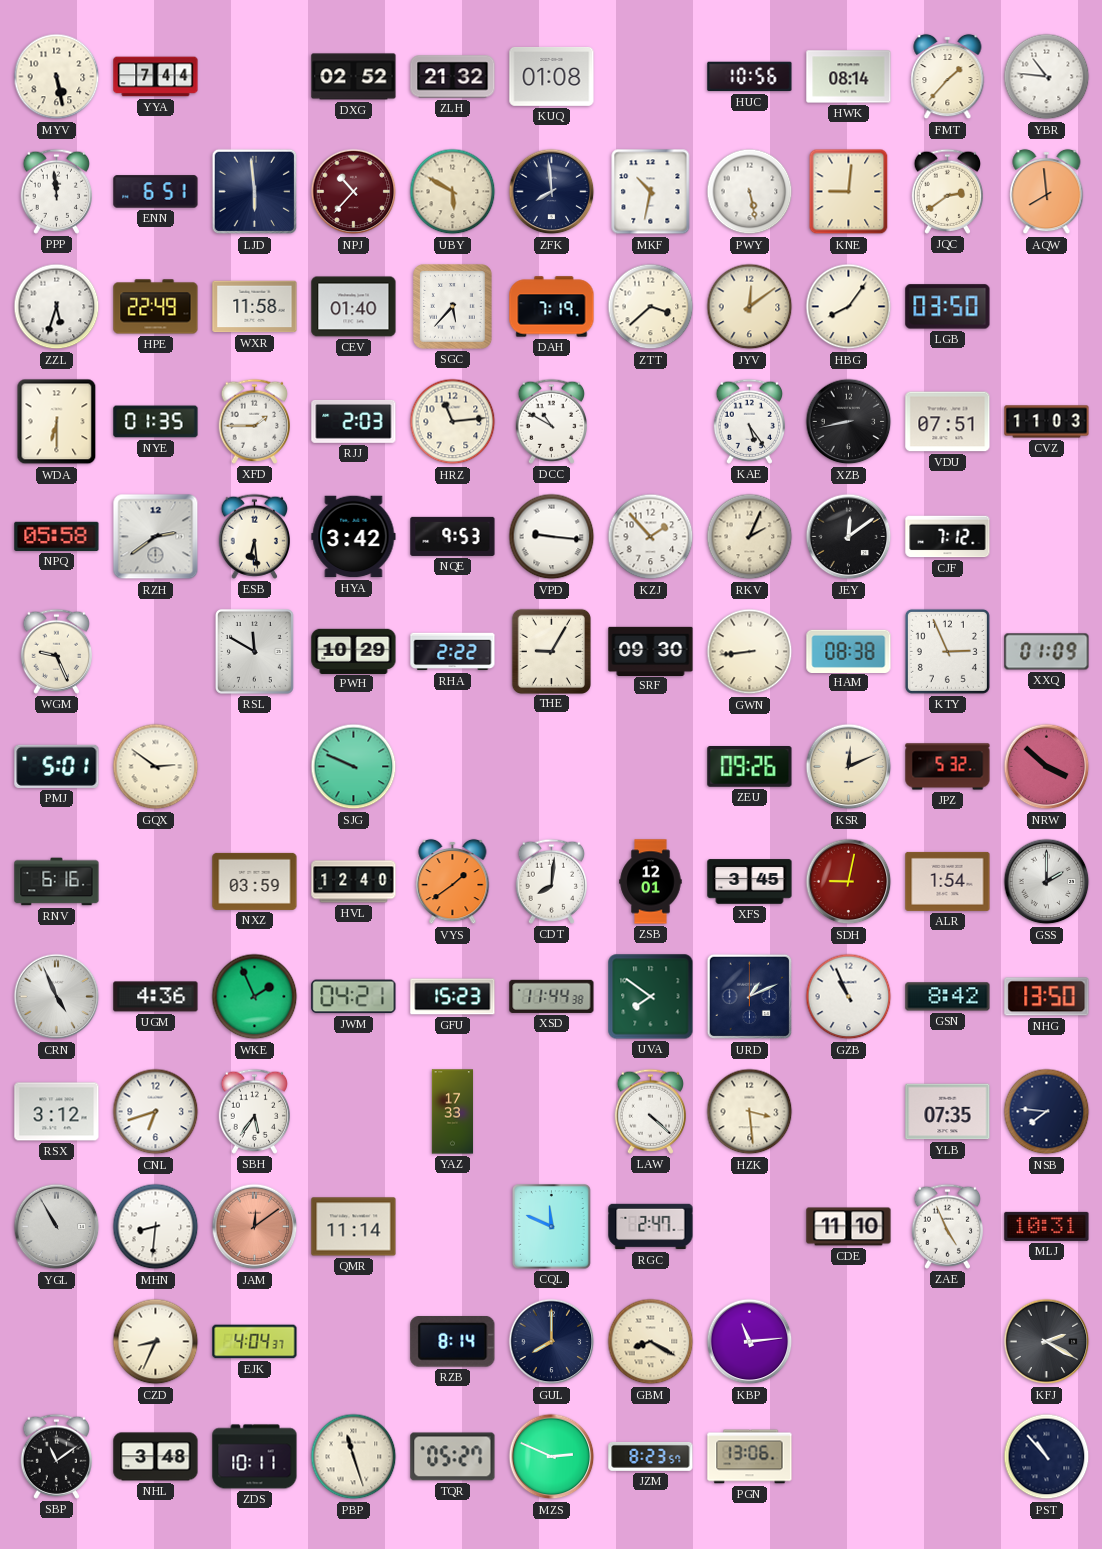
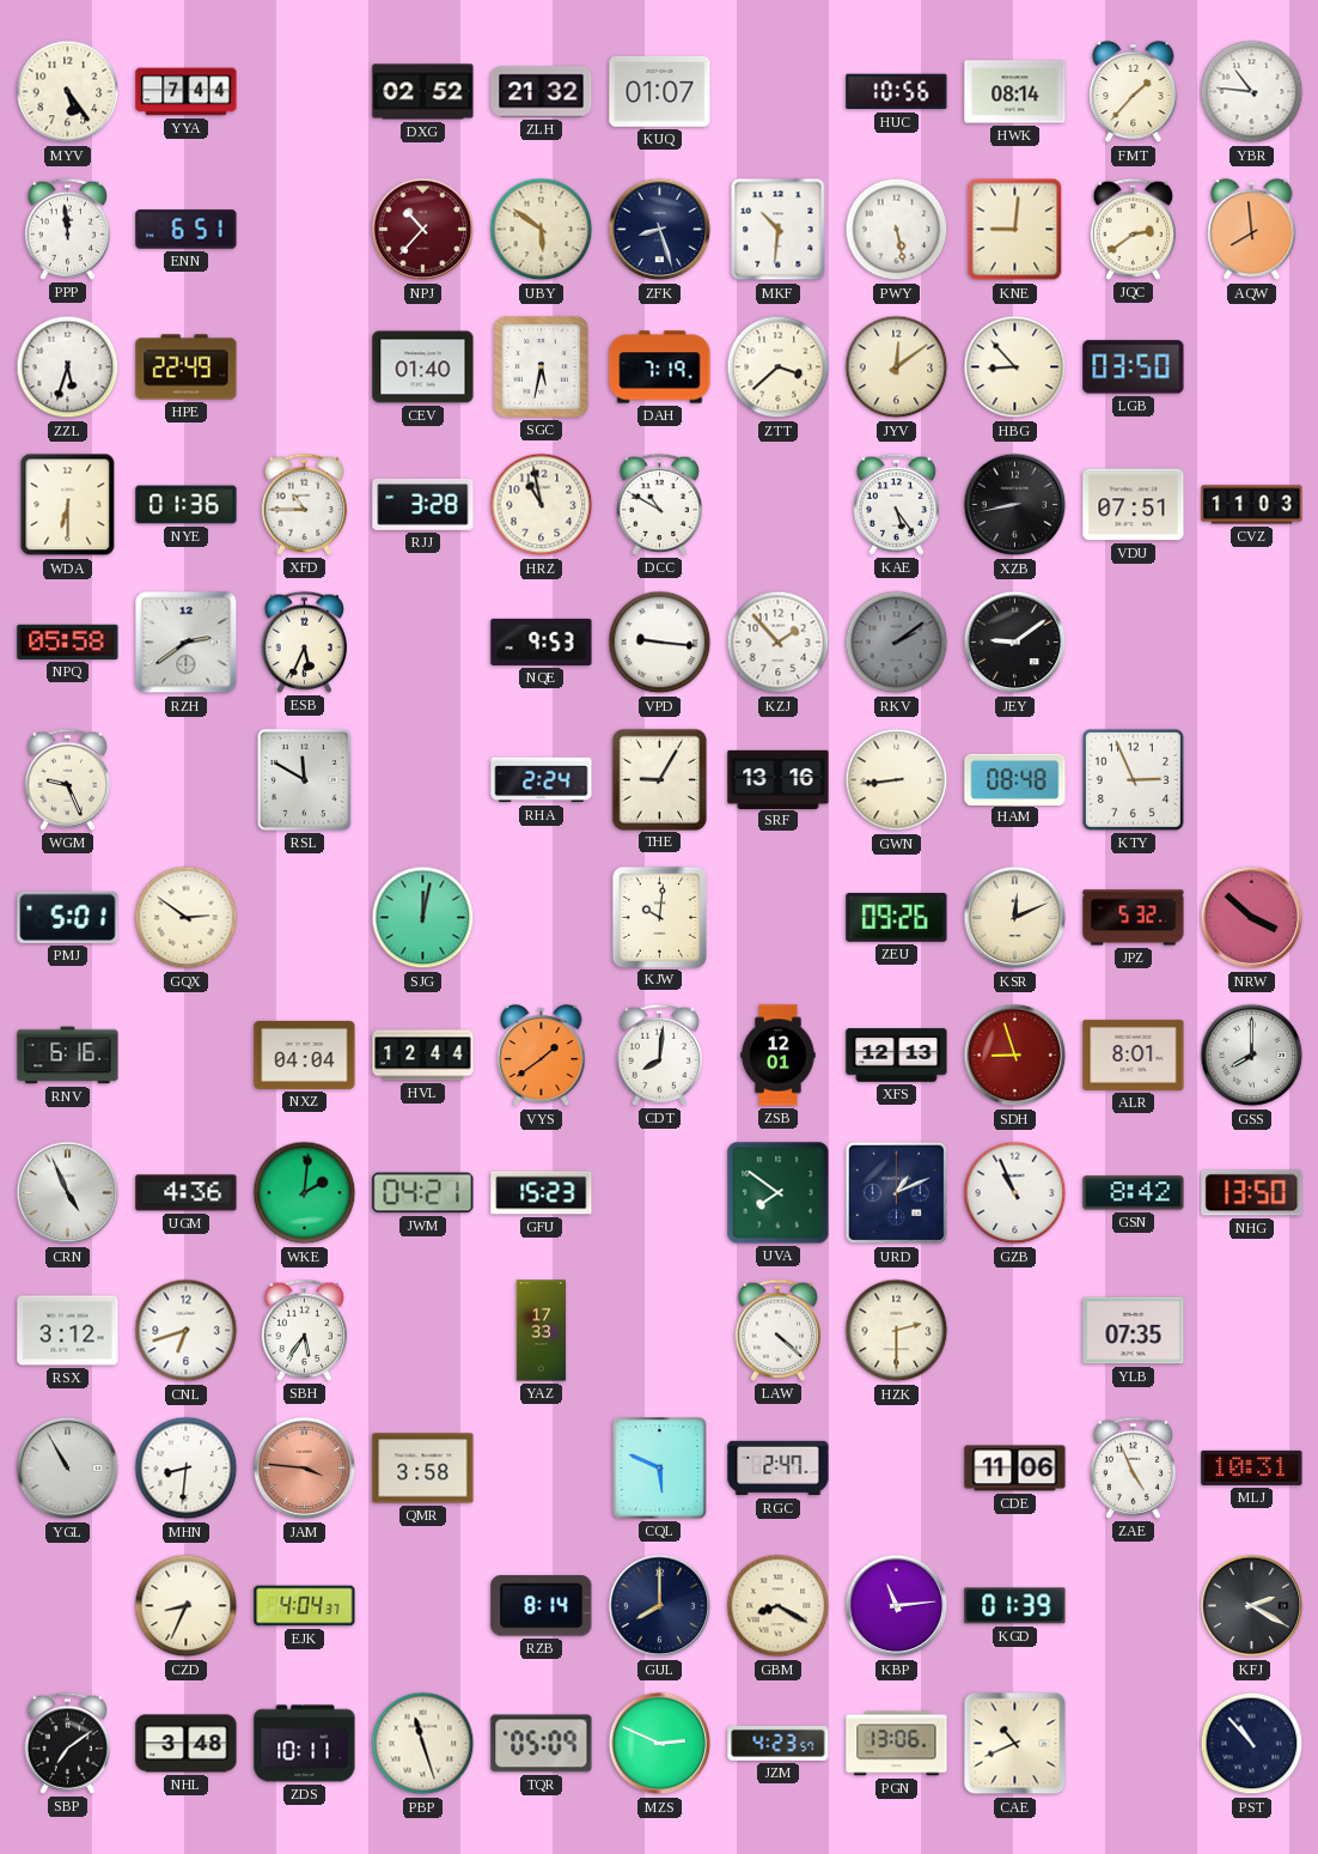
MYV: 5:28 -> 5:24 (68, 92)
KUQ: 01:08 -> 01:07 (660, 91)
LJD: 5:59 -> none (255, 192)
UBY: 5:50 -> 5:51 (542, 230)
ZFK: 7:59 -> 8:27 (660, 230)
MKF: 10:32 -> 10:31 (779, 230)
WXR: 11:58 -> none (255, 307)
SGC: 5:37 -> 5:32 (542, 367)
HBG: 8:06 -> 8:53 (1015, 367)
NYE: 01:35 -> 01:36 (187, 505)
XFD: 1:45 -> 10:45 (304, 504)
RJJ: 2:03 -> 3:28 (423, 504)
HRZ: 11:14 -> 10:58 (542, 505)
ESB: 6:29 -> 5:34 (304, 642)
HYA: 3:42 -> none (354, 537)
RKV: 2:04 -> 2:09 (897, 643)
RKV dial: cream -> grey (897, 643)
JEY: 12:09 -> 9:09 (1015, 643)
CJF: 7:12 -> none (948, 537)
PWH: 10:29 -> none (354, 651)
RHA: 2:22 -> 2:24 (542, 780)
SRF: 09:30 -> 13:16 (779, 779)
HAM: 08:38 -> 08:48 (1015, 779)
XXQ: 01:09 -> none (1047, 652)
SJG: 9:49 -> 12:02 (423, 918)
KJW: none -> 10:01 (659, 917)
NXZ: 03:59 -> 04:04 (305, 1054)
HVL: 12:40 -> 12:44 (423, 1056)
XFS: 3:45 -> 12:13 (897, 1056)
SDH: 9:02 -> 8:57 (1015, 1056)
ALR: 1:54 -> 8:01 (1134, 1054)
GSS: 2:00 -> 8:00 (1252, 1056)
WKE: 1:56 -> 2:01 (305, 1193)
XSD: 11:44 -> none (552, 996)
HZK: 3:29 -> 2:30 (897, 1331)
NSB: 7:46 -> none (1047, 1112)
JAM: 12:09 -> 3:46 (305, 1469)
QMR: 11:14 -> 3:58 (423, 1469)
CQL: 11:49 -> 5:49 (660, 1469)
CDE: 11:10 -> 11:06 (1015, 1469)
KGD: none -> 01:39 (1015, 1606)
SBP: 11:09 -> 7:09 (67, 1743)
TQR: 05:27 -> 05:09 (542, 1744)
JZM: 8:23 -> 4:23 (779, 1743)
CAE: none -> 10:41 (1015, 1744)
